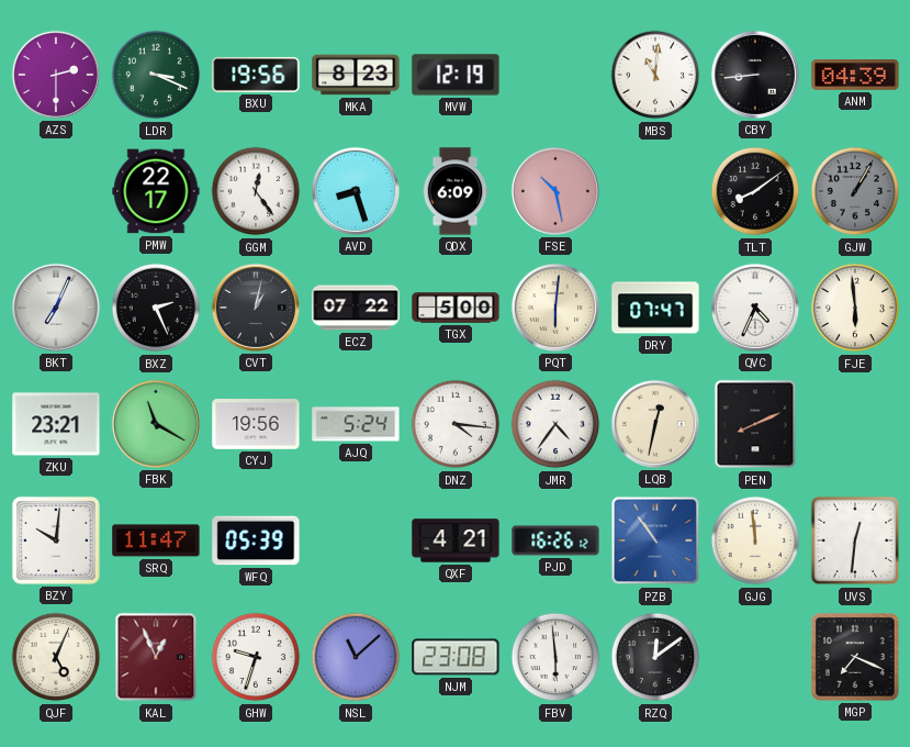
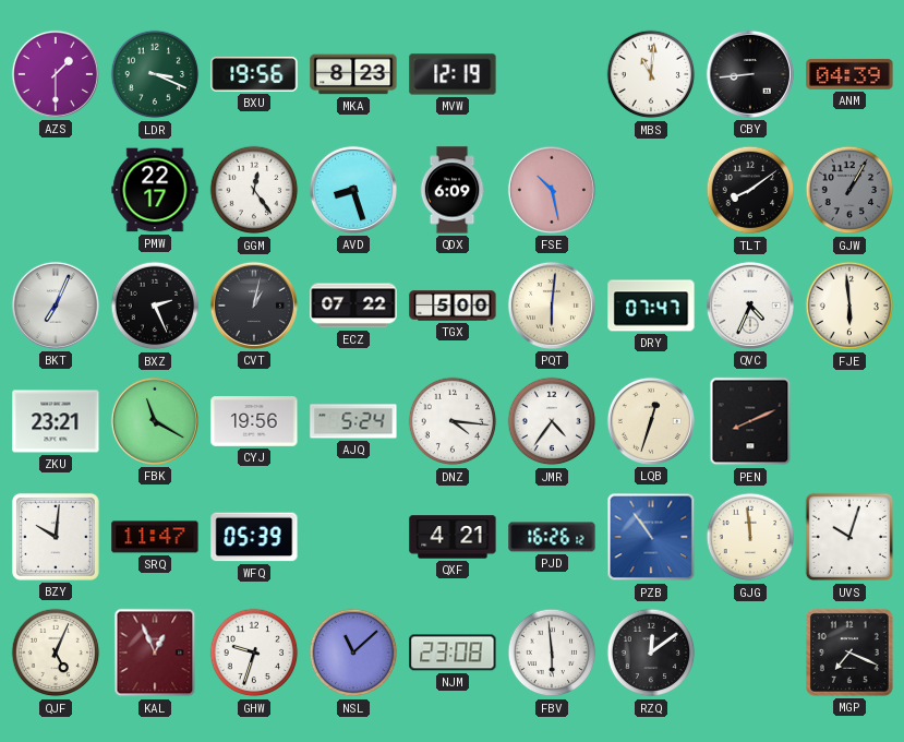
AZS: 2:30 -> 1:30 (56, 74)
LQB: 12:32 -> 12:33 (651, 421)
UVS: 12:31 -> 10:03 (849, 537)
